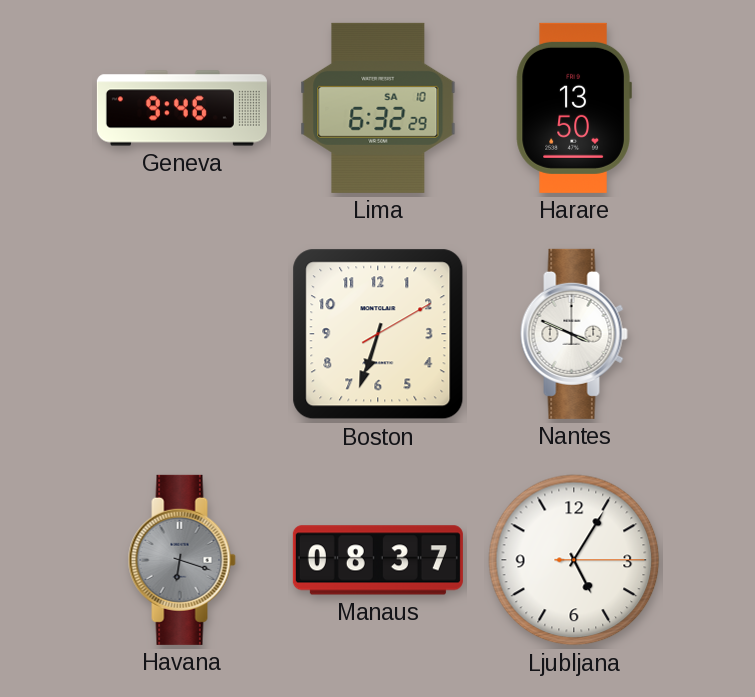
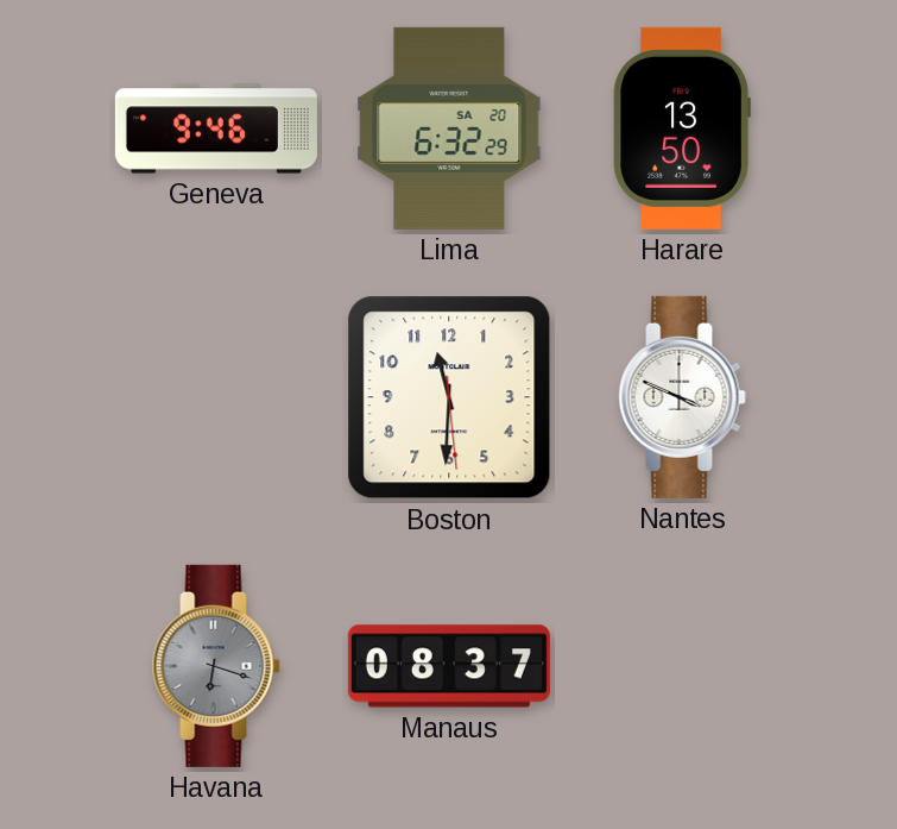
Lima date: SA 10 -> SA 20 (449, 128)
Boston: 6:33 -> 11:30 (449, 397)
Ljubljana: 5:05 -> none (574, 560)
